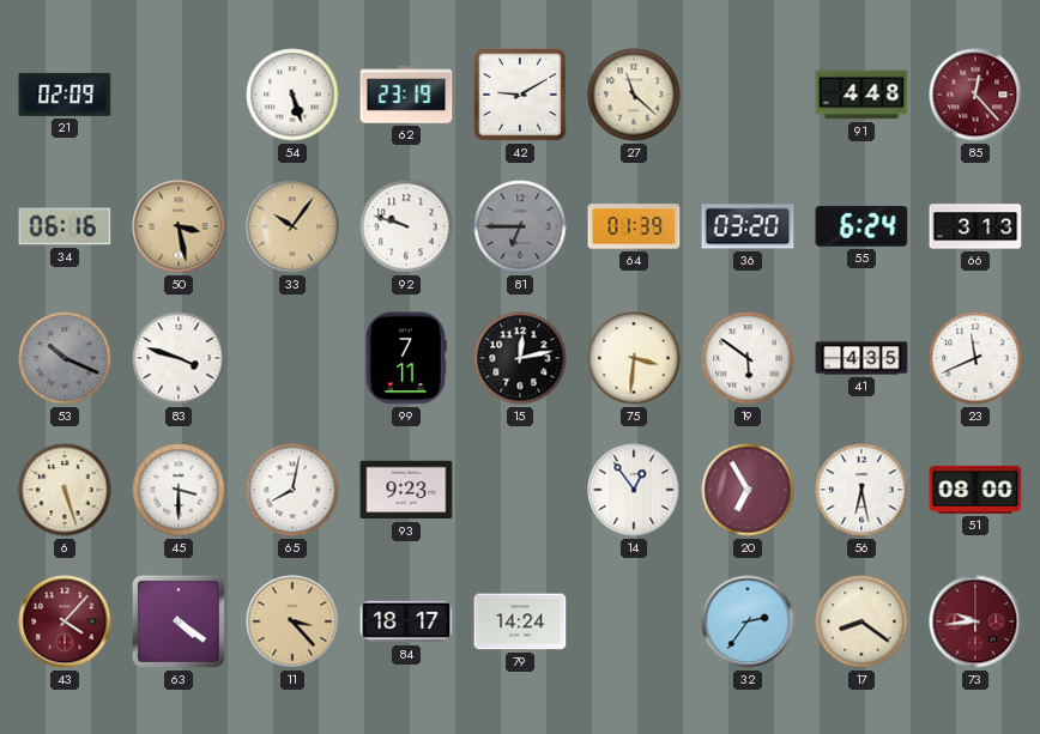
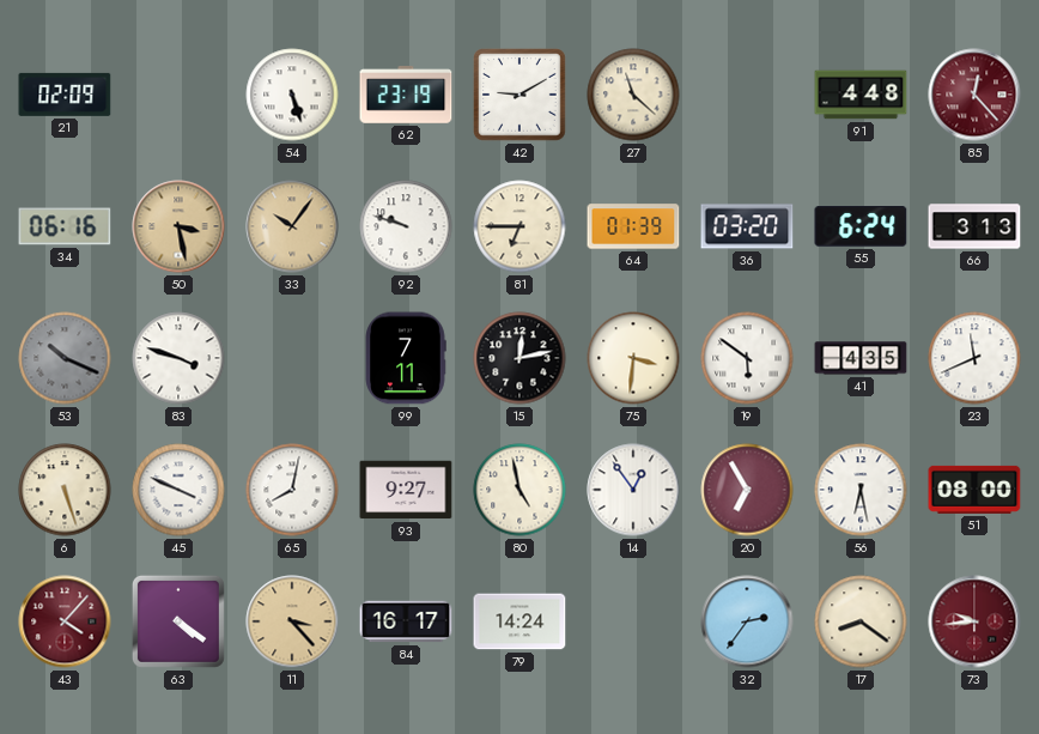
81 dial: grey -> cream (519, 226)
45: 3:30 -> 3:49 (178, 490)
93: 9:23 -> 9:27 (406, 490)
80: none -> 4:58 (519, 490)
84: 18:17 -> 16:17 (406, 621)
